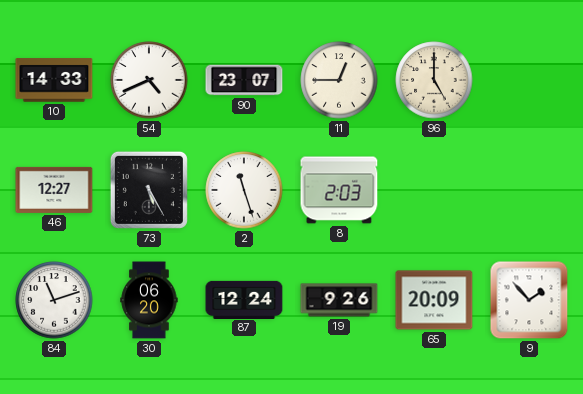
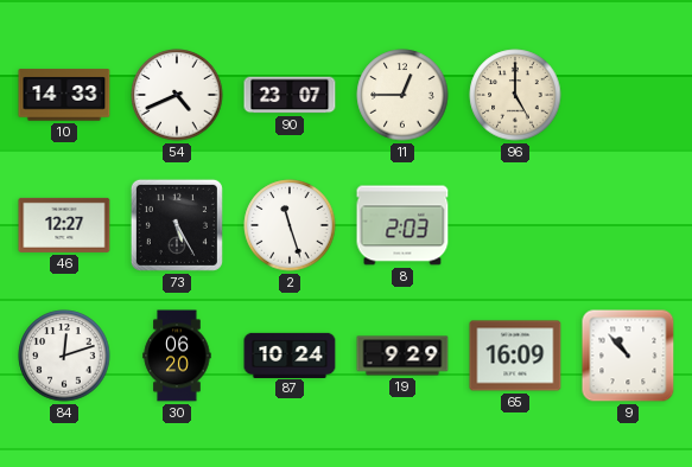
84: 11:12 -> 12:12 (64, 356)
87: 12:24 -> 10:24 (290, 354)
19: 9:26 -> 9:29 (402, 356)
65: 20:09 -> 16:09 (515, 356)
9: 1:53 -> 10:53 (628, 356)
